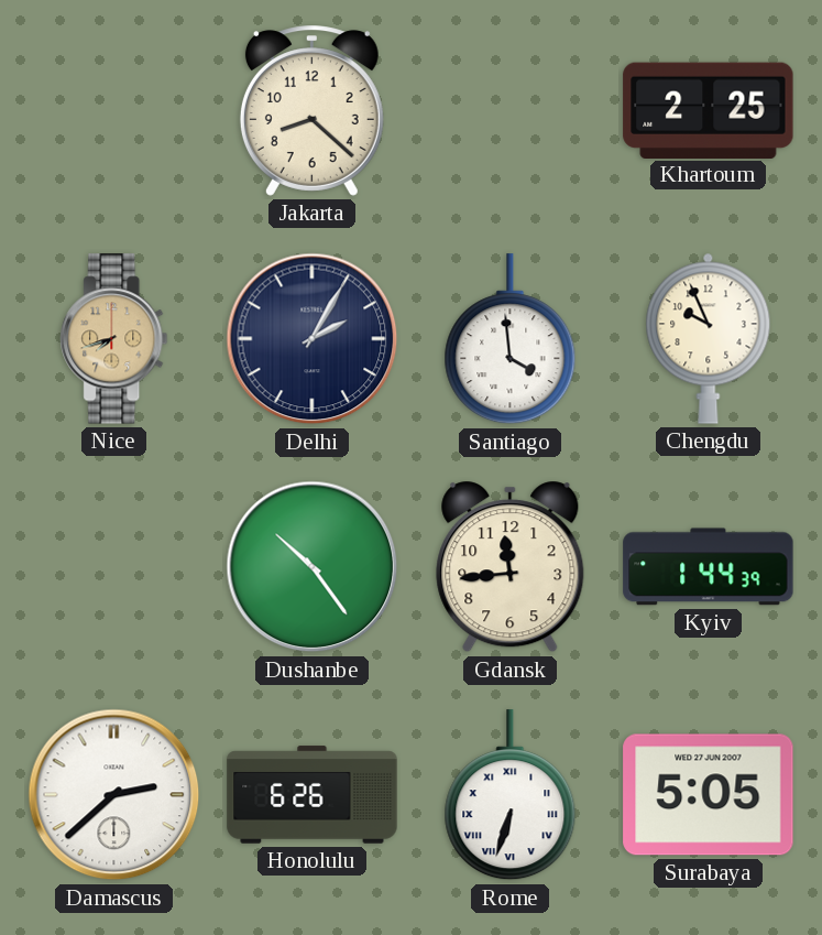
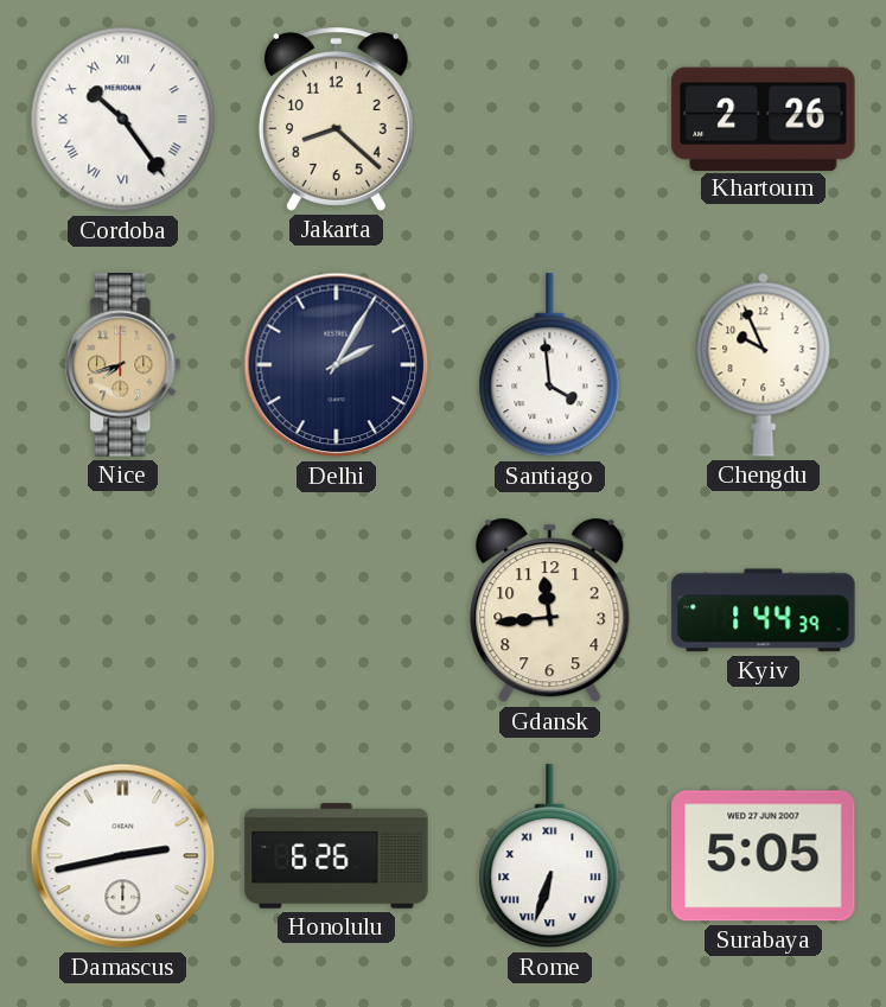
Cordoba: none -> 10:24 (123, 120)
Khartoum: 2:25 -> 2:26 (764, 119)
Dushanbe: 10:24 -> none (313, 567)
Damascus: 2:38 -> 2:43 (123, 856)
